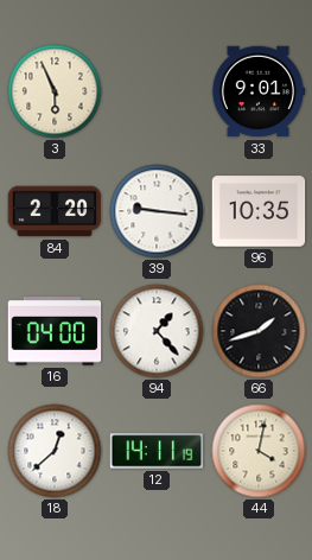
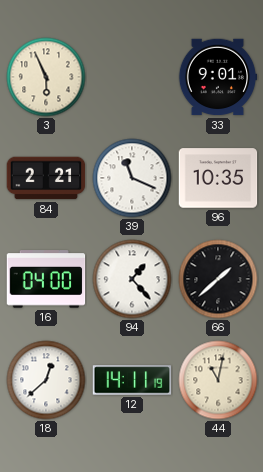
84: 2:20 -> 2:21 (46, 178)
39: 9:16 -> 11:19 (132, 178)
66: 1:42 -> 1:38 (218, 279)
44: 4:02 -> 11:02 (218, 380)
